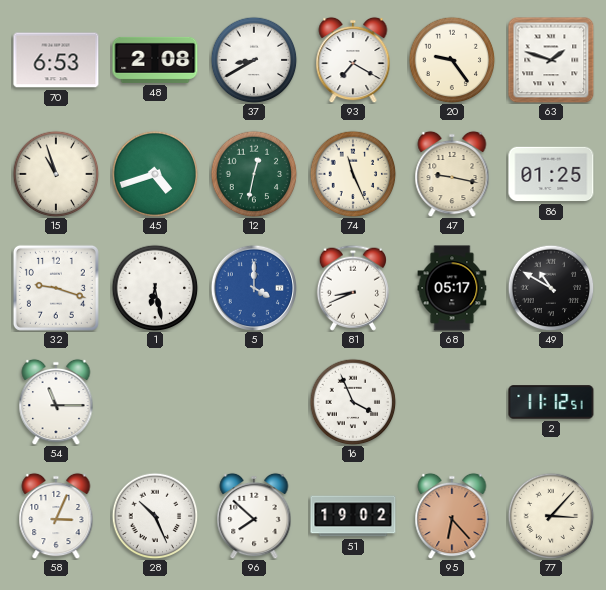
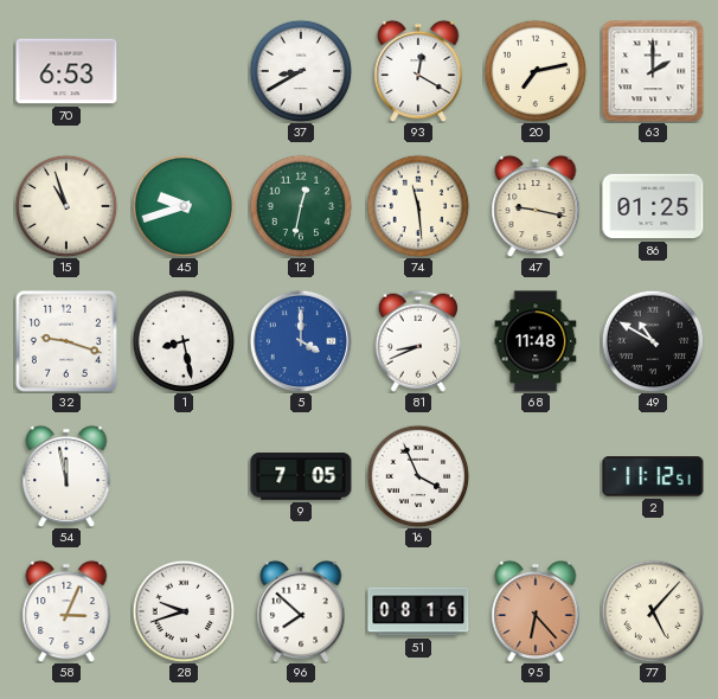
48: 2:08 -> none (155, 60)
93: 7:20 -> 12:20 (418, 71)
20: 9:24 -> 7:13 (536, 71)
63: 1:48 -> 2:00 (653, 71)
45: 4:42 -> 9:42 (184, 206)
74: 11:26 -> 11:29 (418, 206)
1: 6:28 -> 8:28 (184, 341)
68: 05:17 -> 11:48 (536, 341)
54: 11:15 -> 11:58 (66, 476)
9: none -> 7:05 (301, 477)
28: 10:26 -> 9:42 (184, 611)
51: 19:02 -> 08:16 (418, 611)
77: 3:07 -> 5:07 (653, 611)
